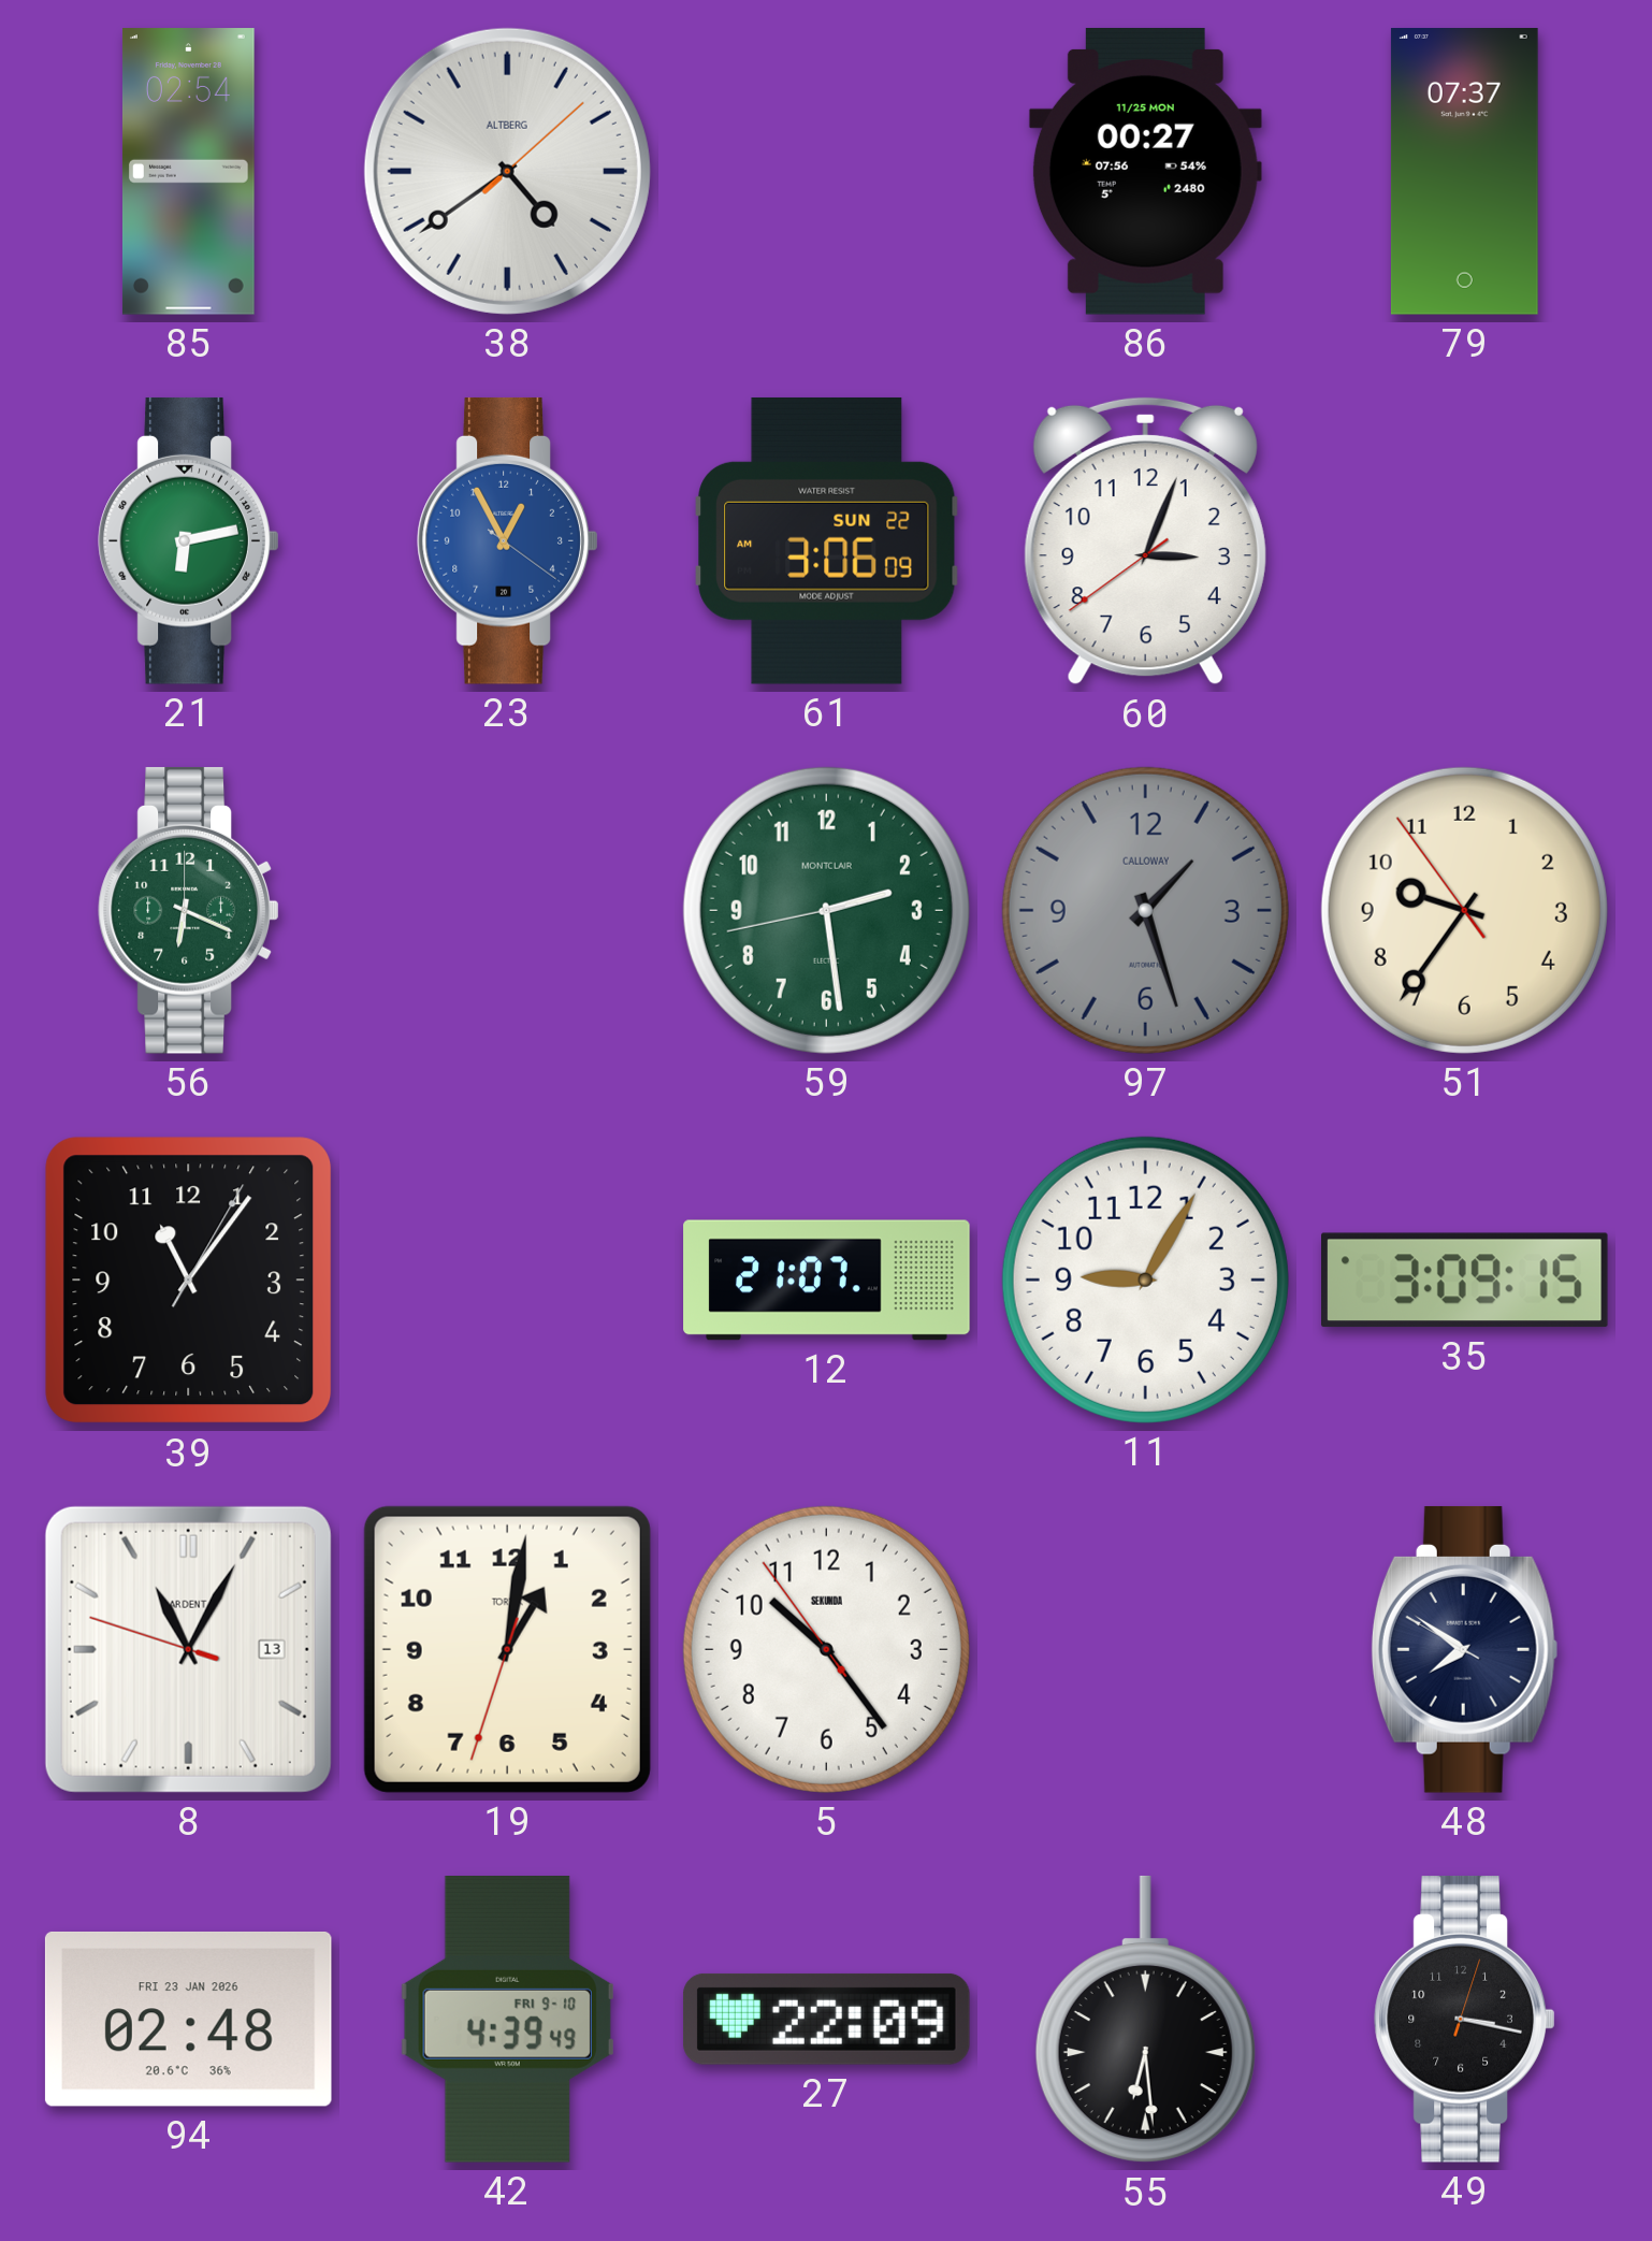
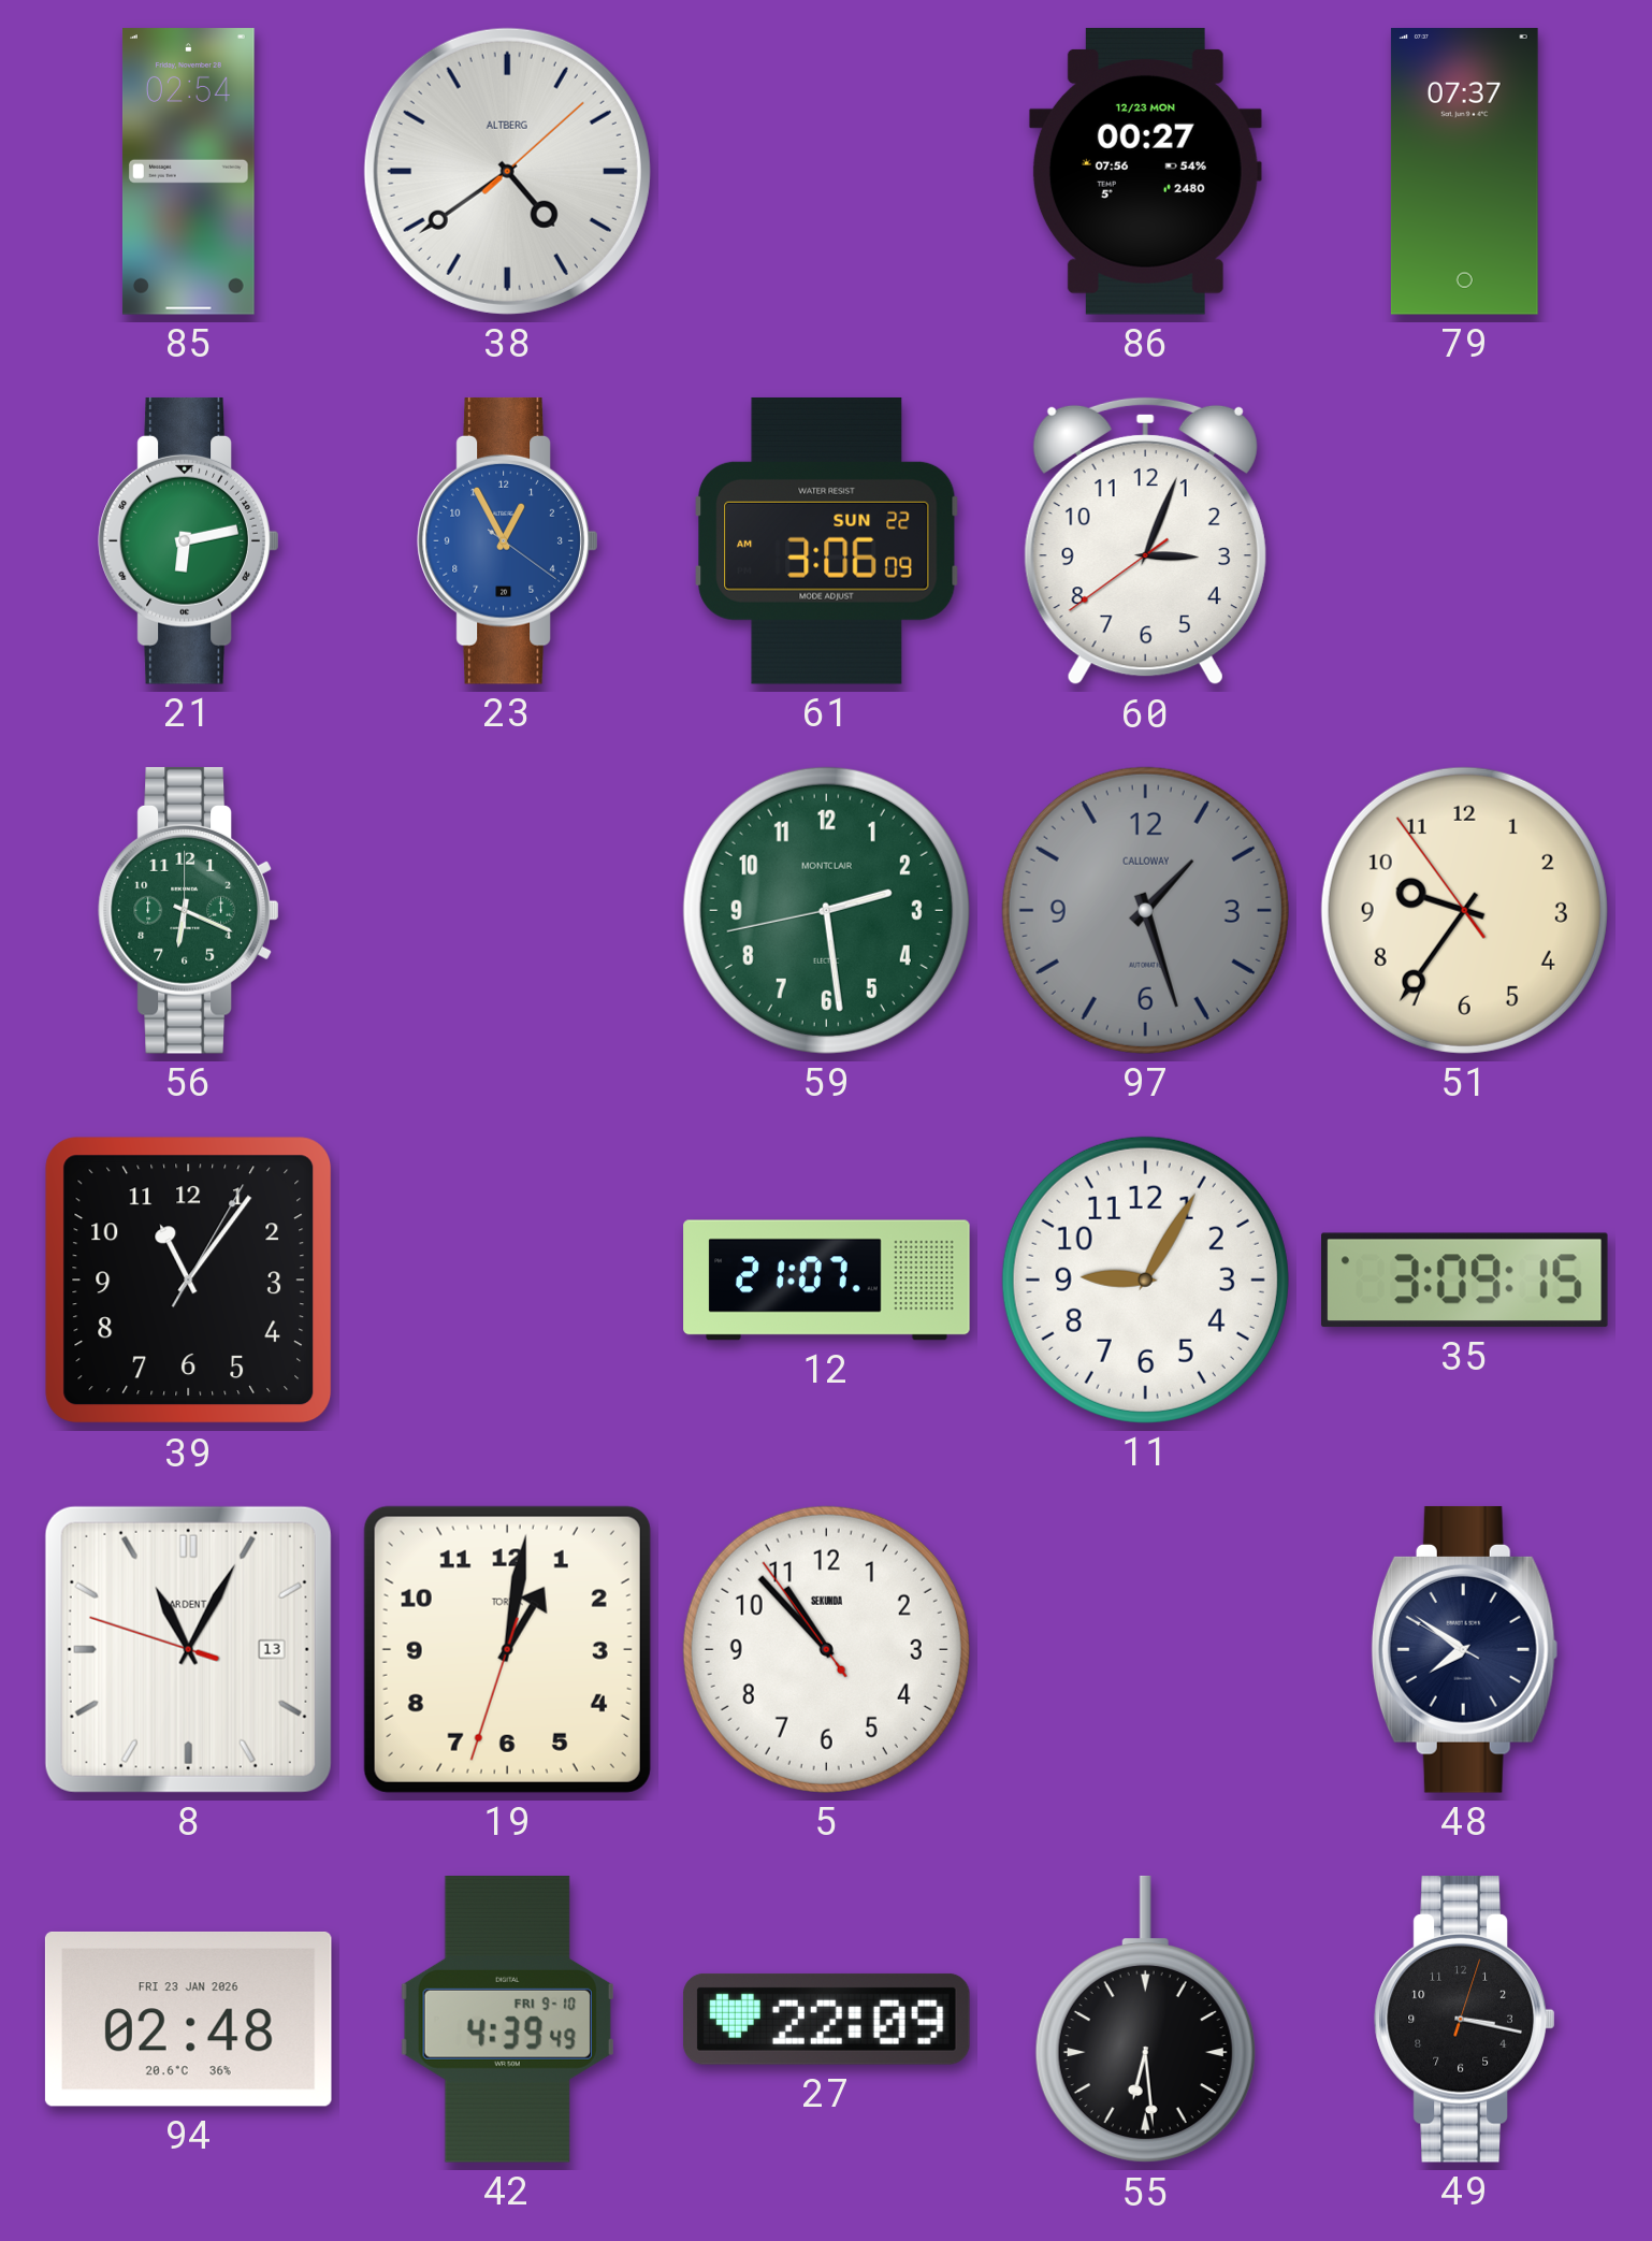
86 date: 11/25 MON -> 12/23 MON (1145, 171)
5: 10:23 -> 10:52 (826, 1649)
